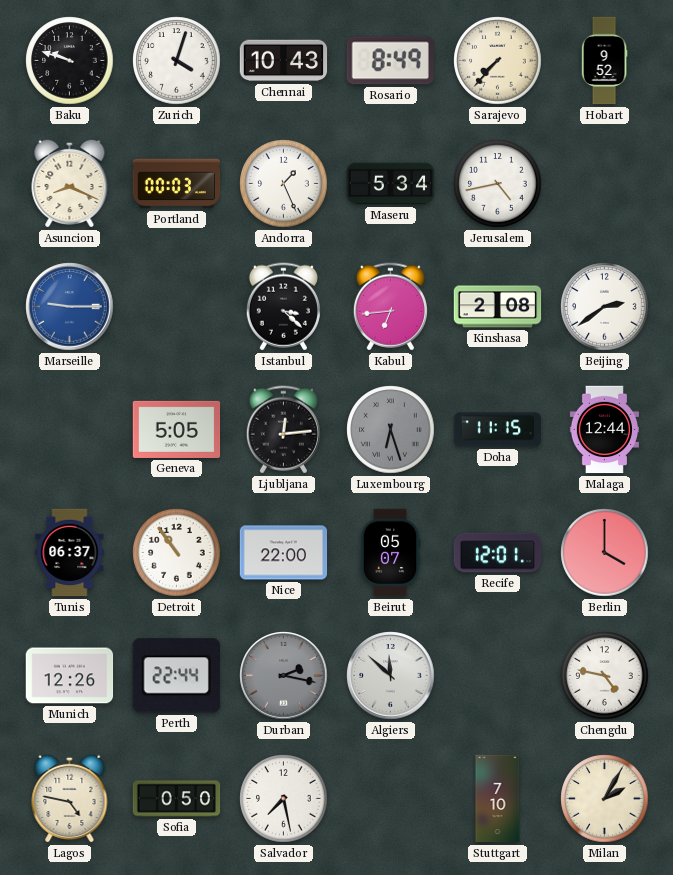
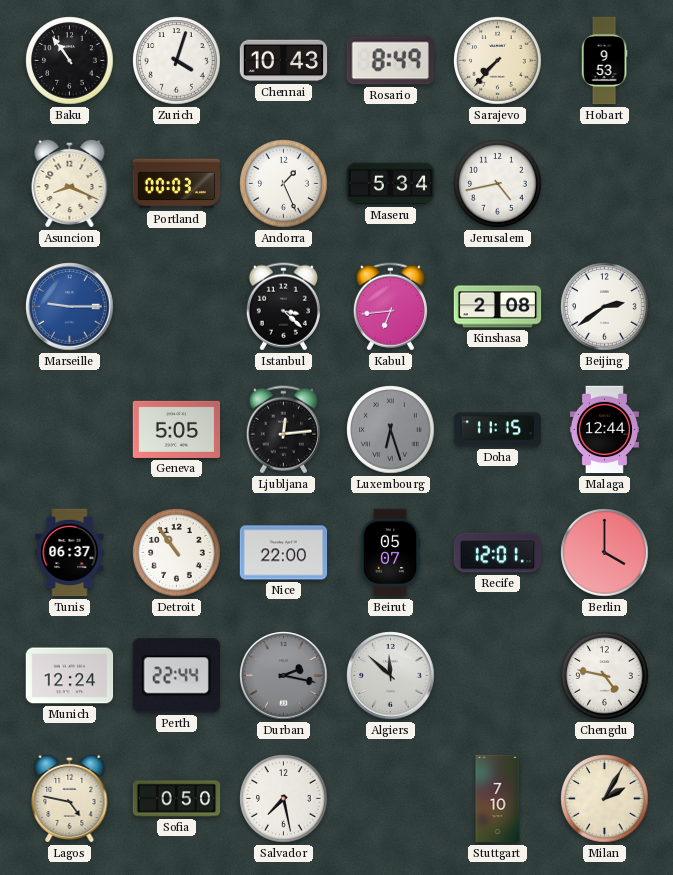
Baku: 9:48 -> 10:54 (70, 61)
Hobart: 9:52 -> 9:53 (604, 61)
Munich: 12:26 -> 12:24 (70, 676)
